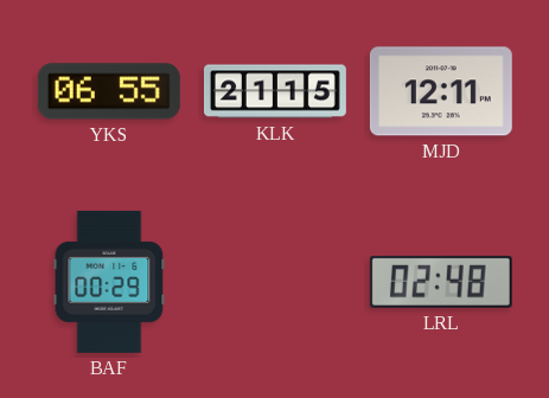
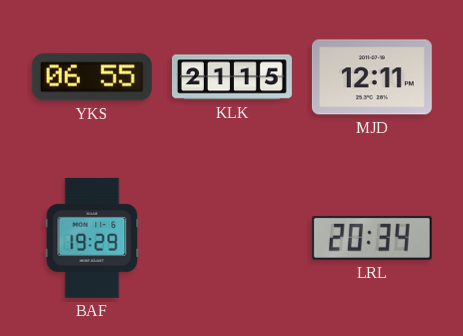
BAF: 00:29 -> 19:29 (92, 238)
LRL: 02:48 -> 20:34 (372, 238)
